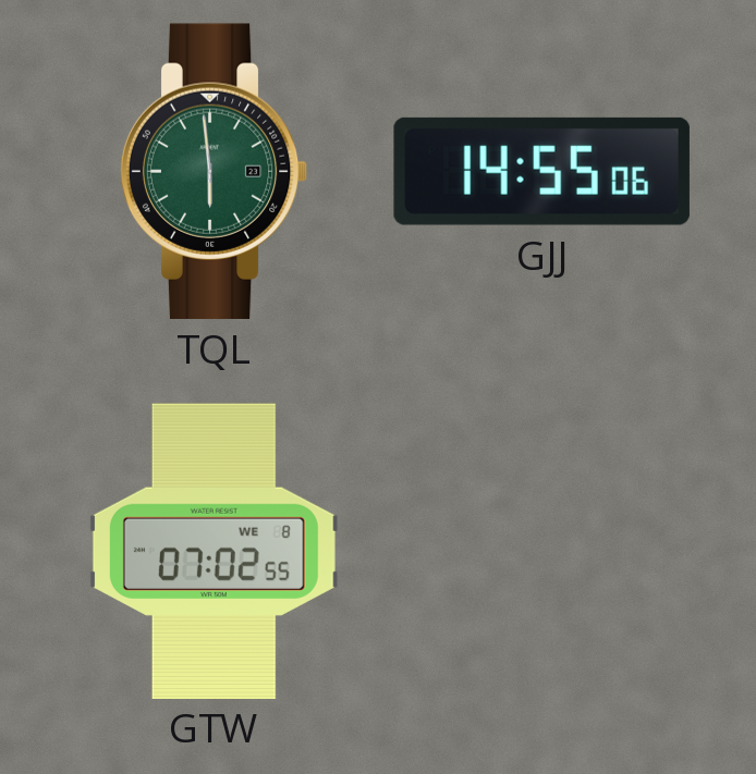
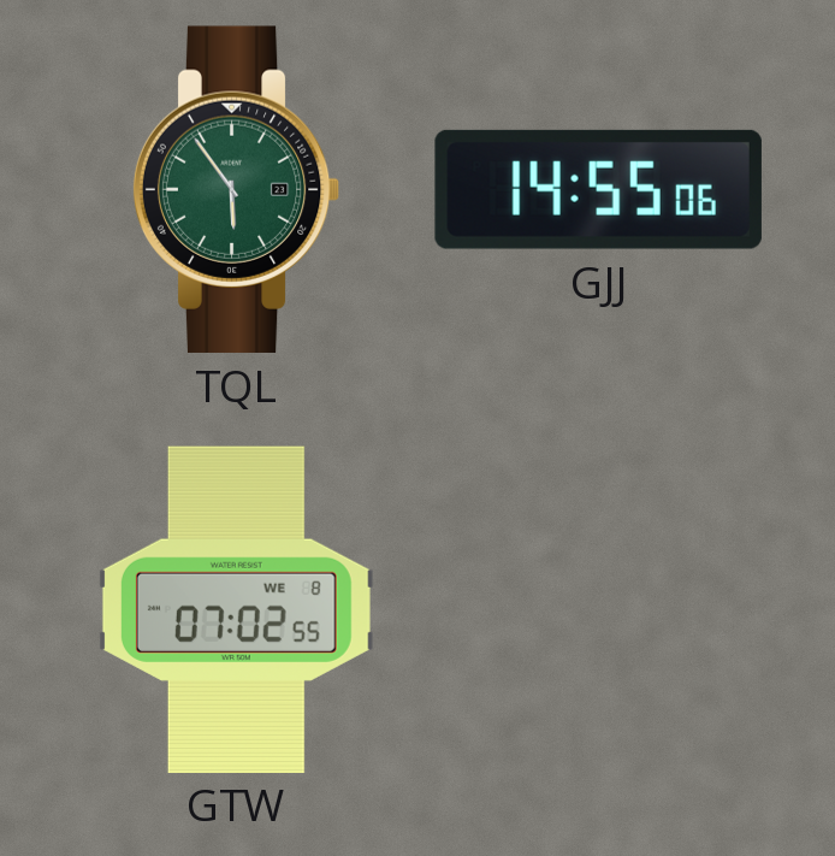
TQL: 5:59 -> 5:54 (236, 189)
